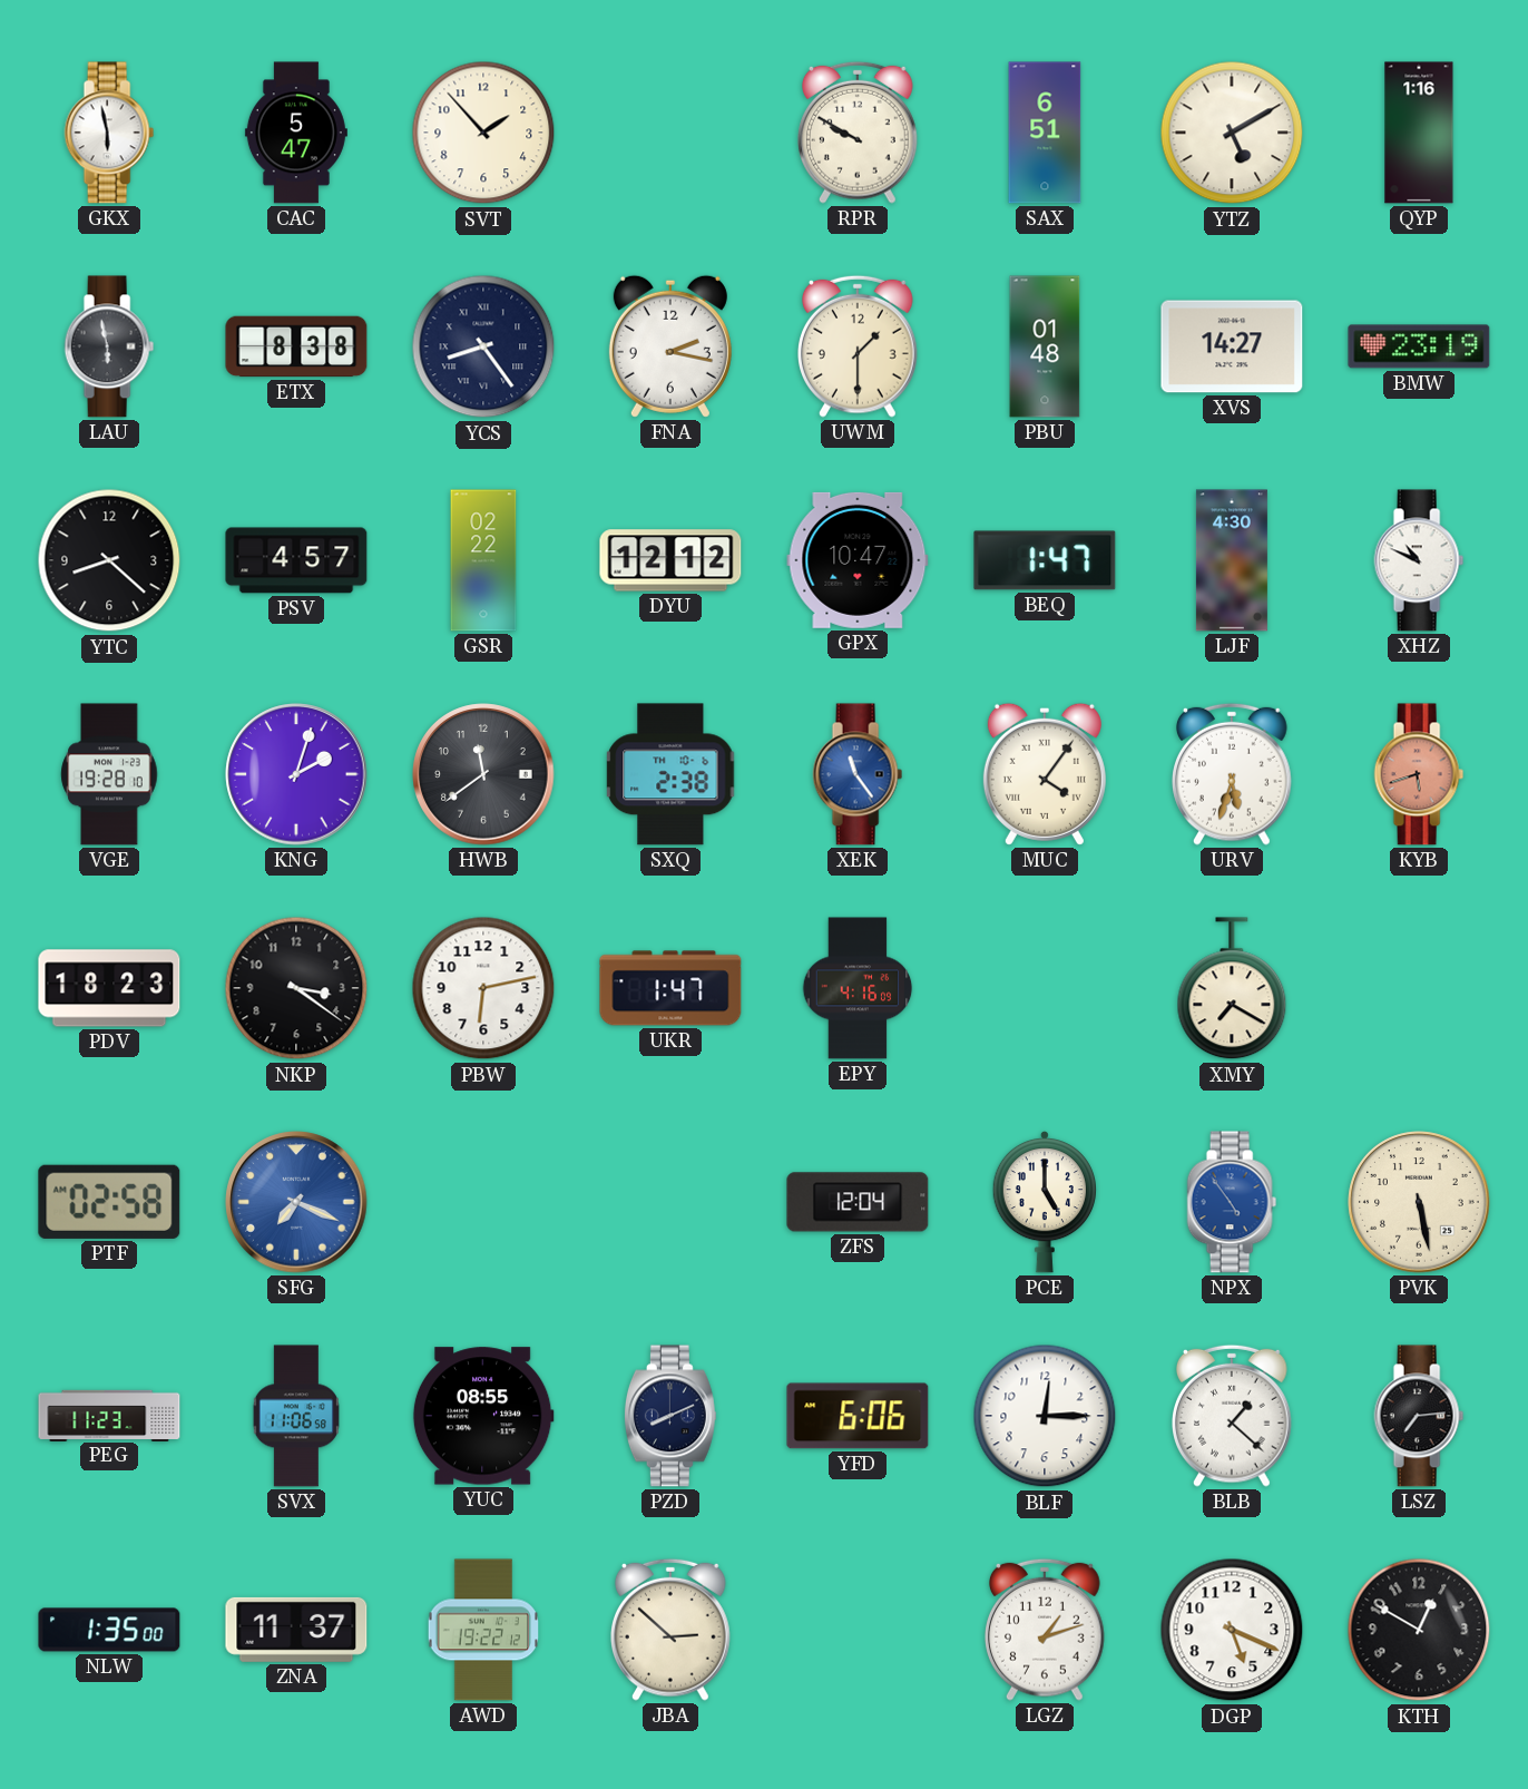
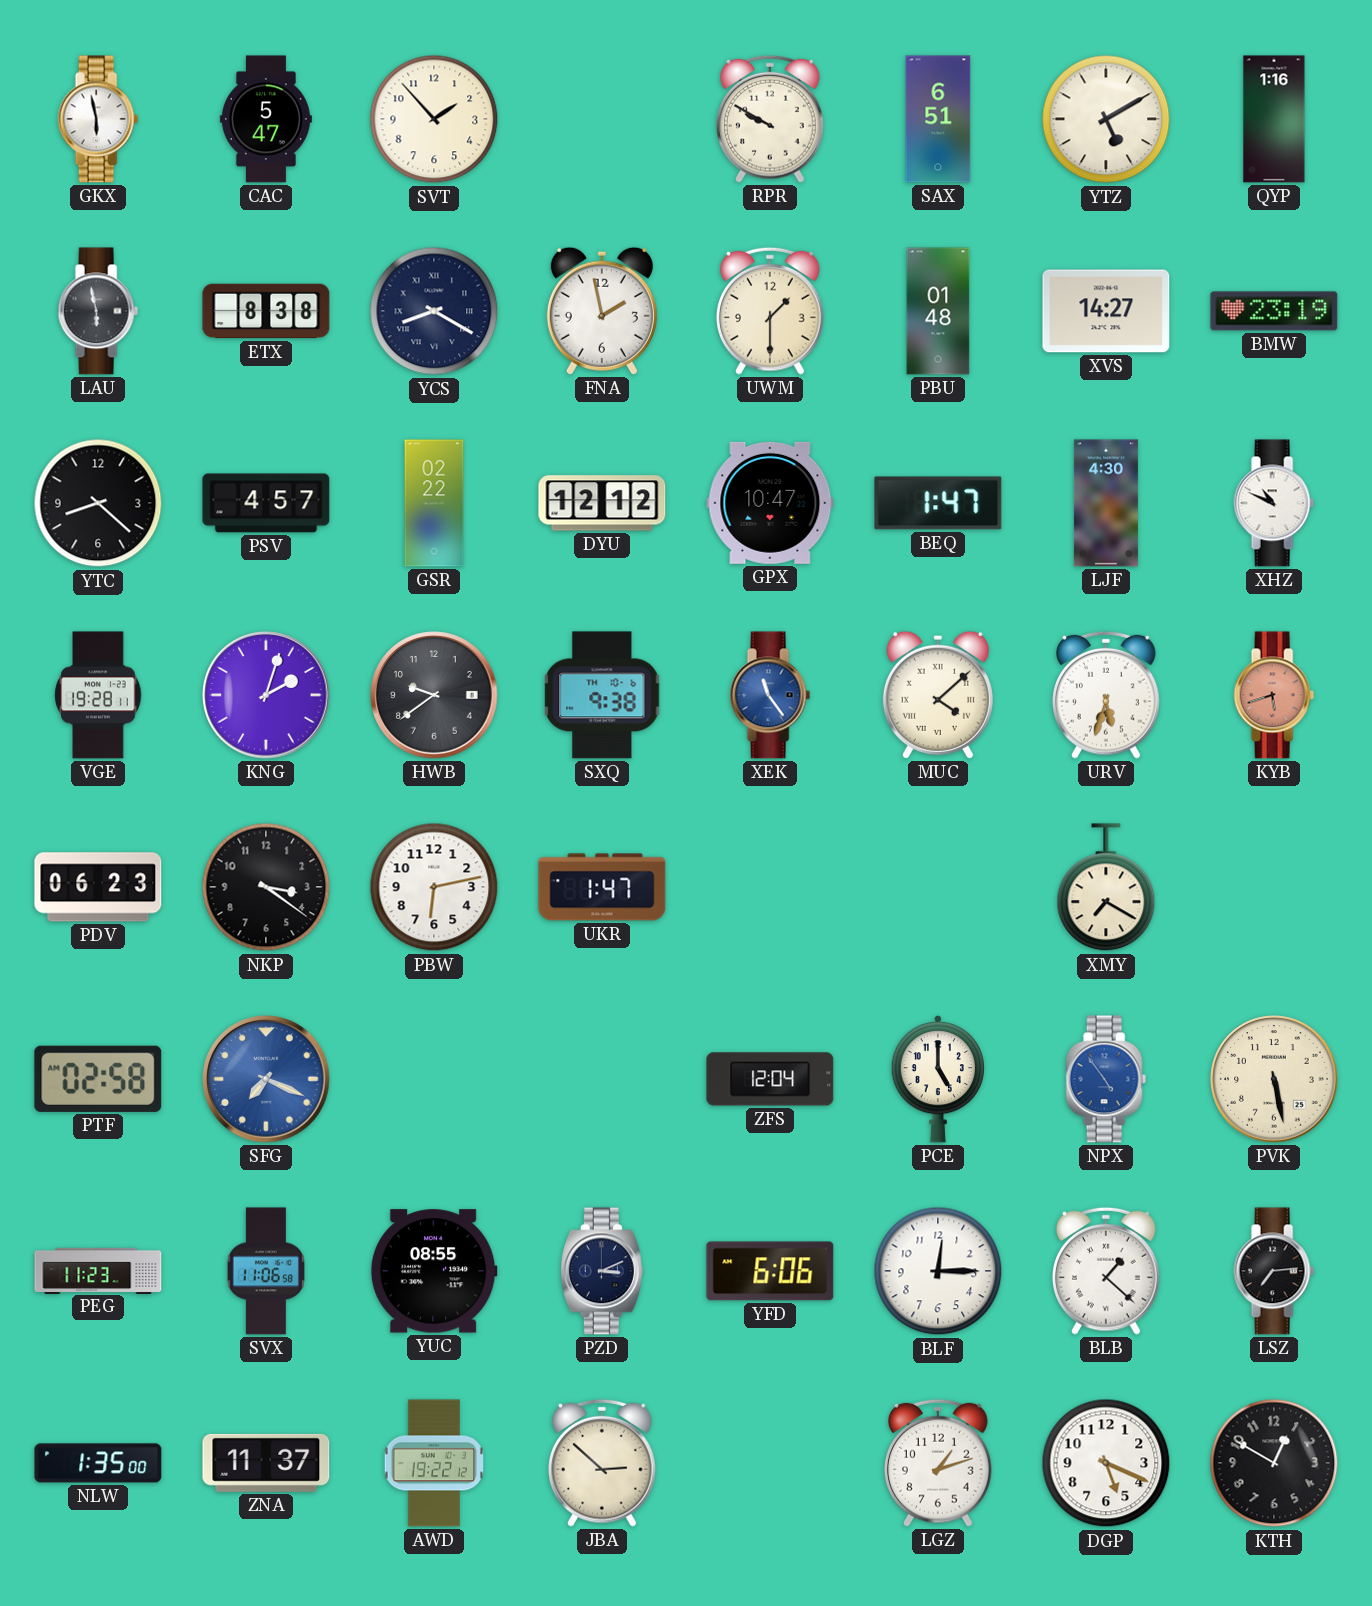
YCS: 8:24 -> 8:20 (434, 311)
FNA: 2:17 -> 1:58 (602, 311)
VGE: 19:28:10 -> 19:28:11 (98, 695)
HWB: 11:39 -> 9:39 (434, 695)
SXQ: 2:38 -> 9:38 (602, 695)
MUC: 4:06 -> 4:08 (938, 695)
PDV: 18:23 -> 06:23 (98, 887)
EPY: 4:16 -> none (858, 988)
PZD: 8:11 -> 3:11 (602, 1271)
